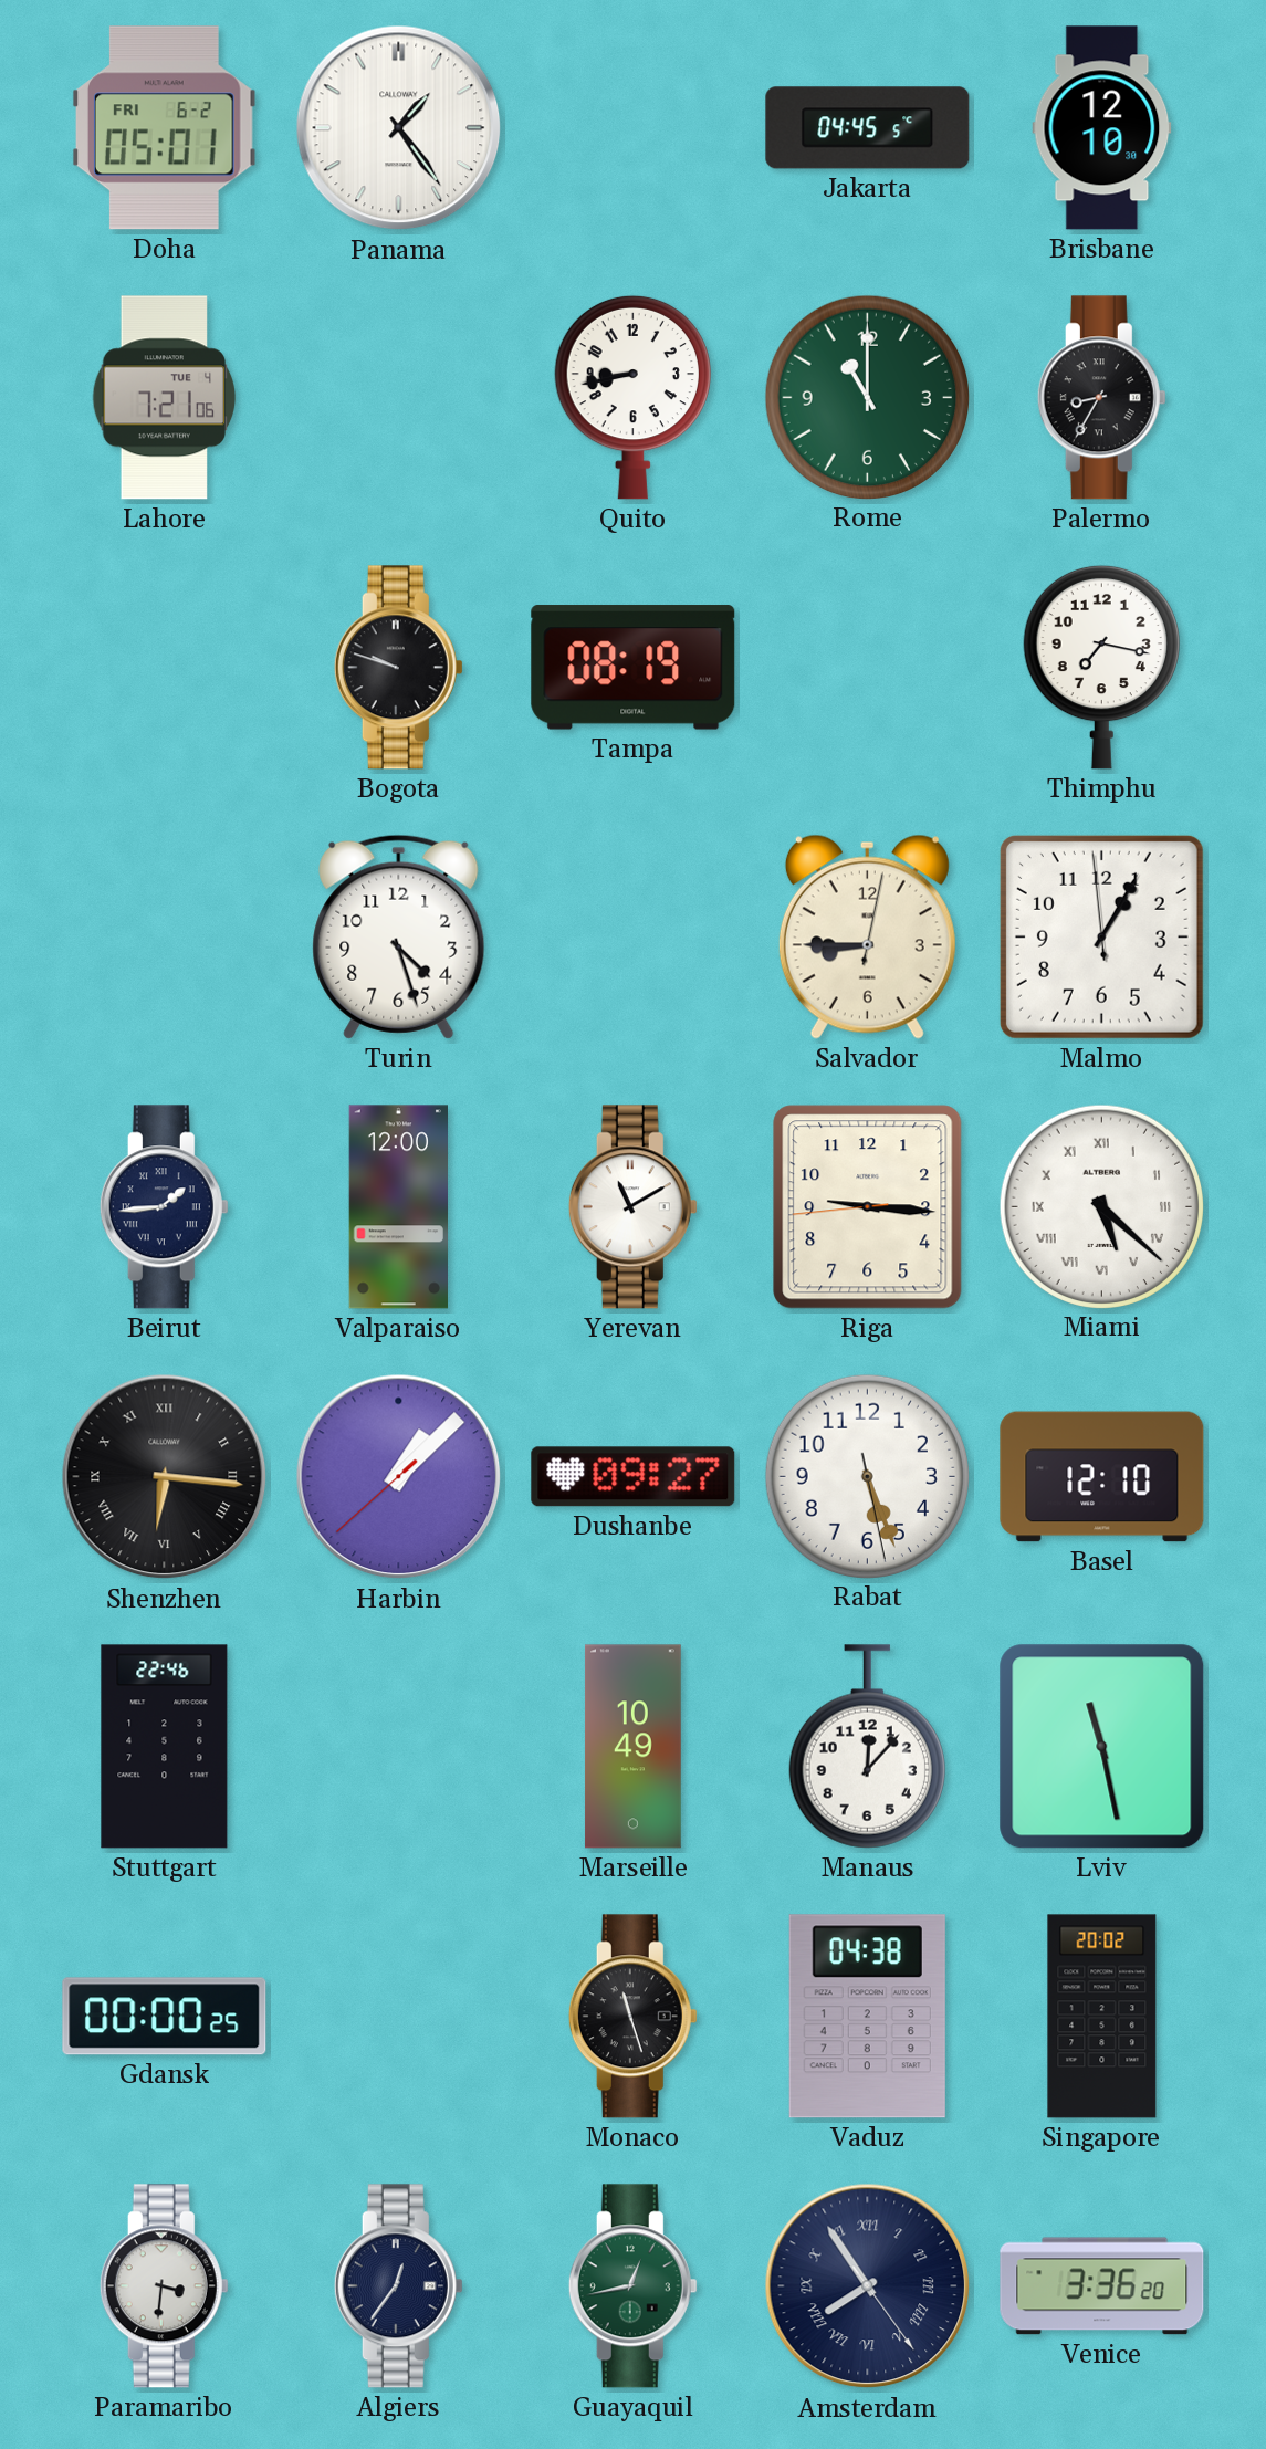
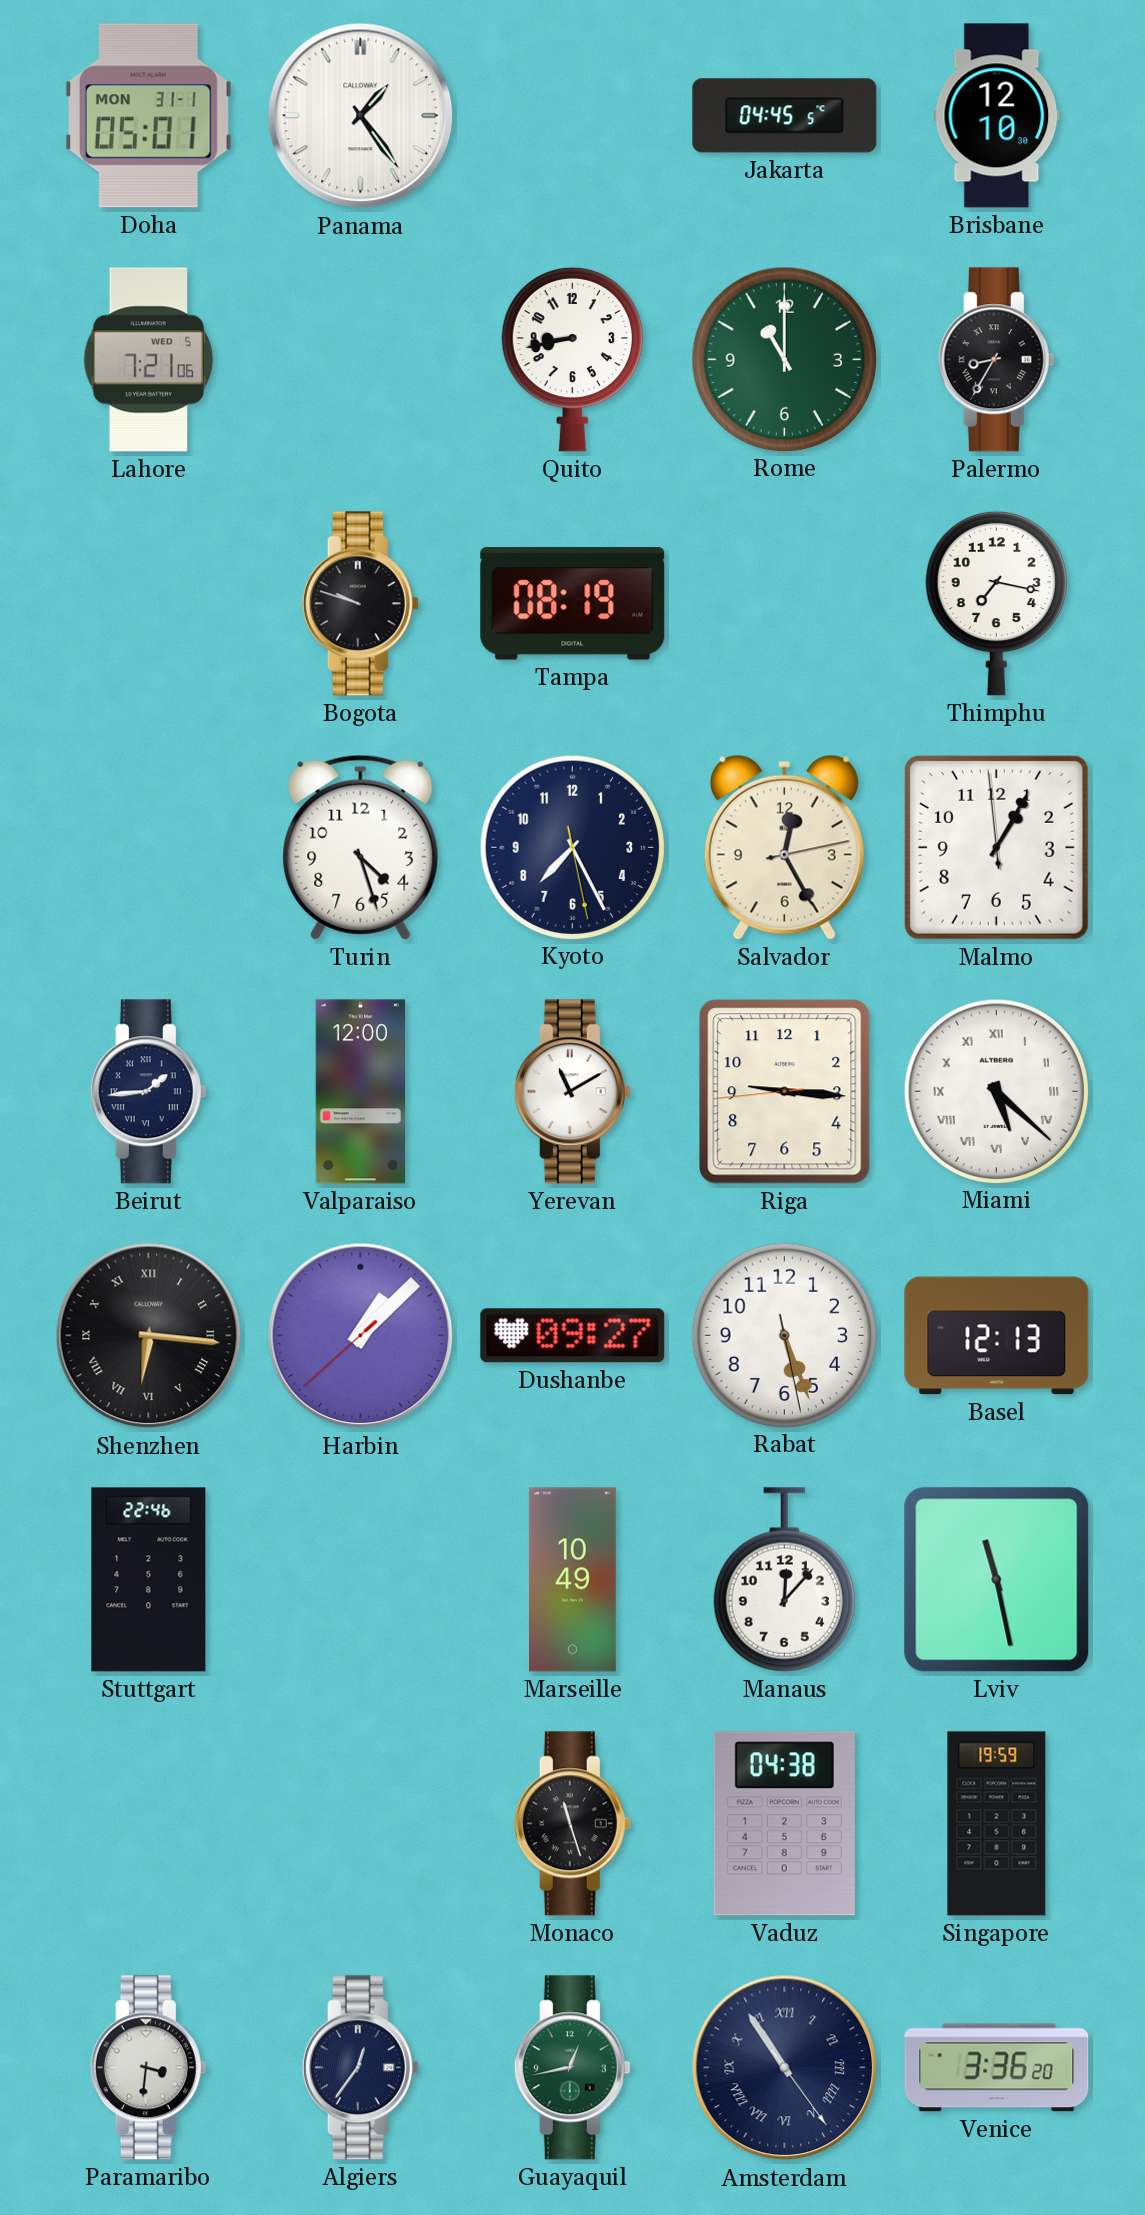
Doha date: FRI 6-2 -> MON 31-1 (149, 116)
Lahore date: TUE 4 -> WED 5 (149, 360)
Kyoto: none -> 7:25 (572, 847)
Salvador: 8:45 -> 12:25 (784, 847)
Basel: 12:10 -> 12:13 (997, 1336)
Gdansk: 00:00 -> none (165, 2017)
Singapore: 20:02 -> 19:59 (997, 1824)
Amsterdam: 7:54 -> 10:54 (785, 2068)
